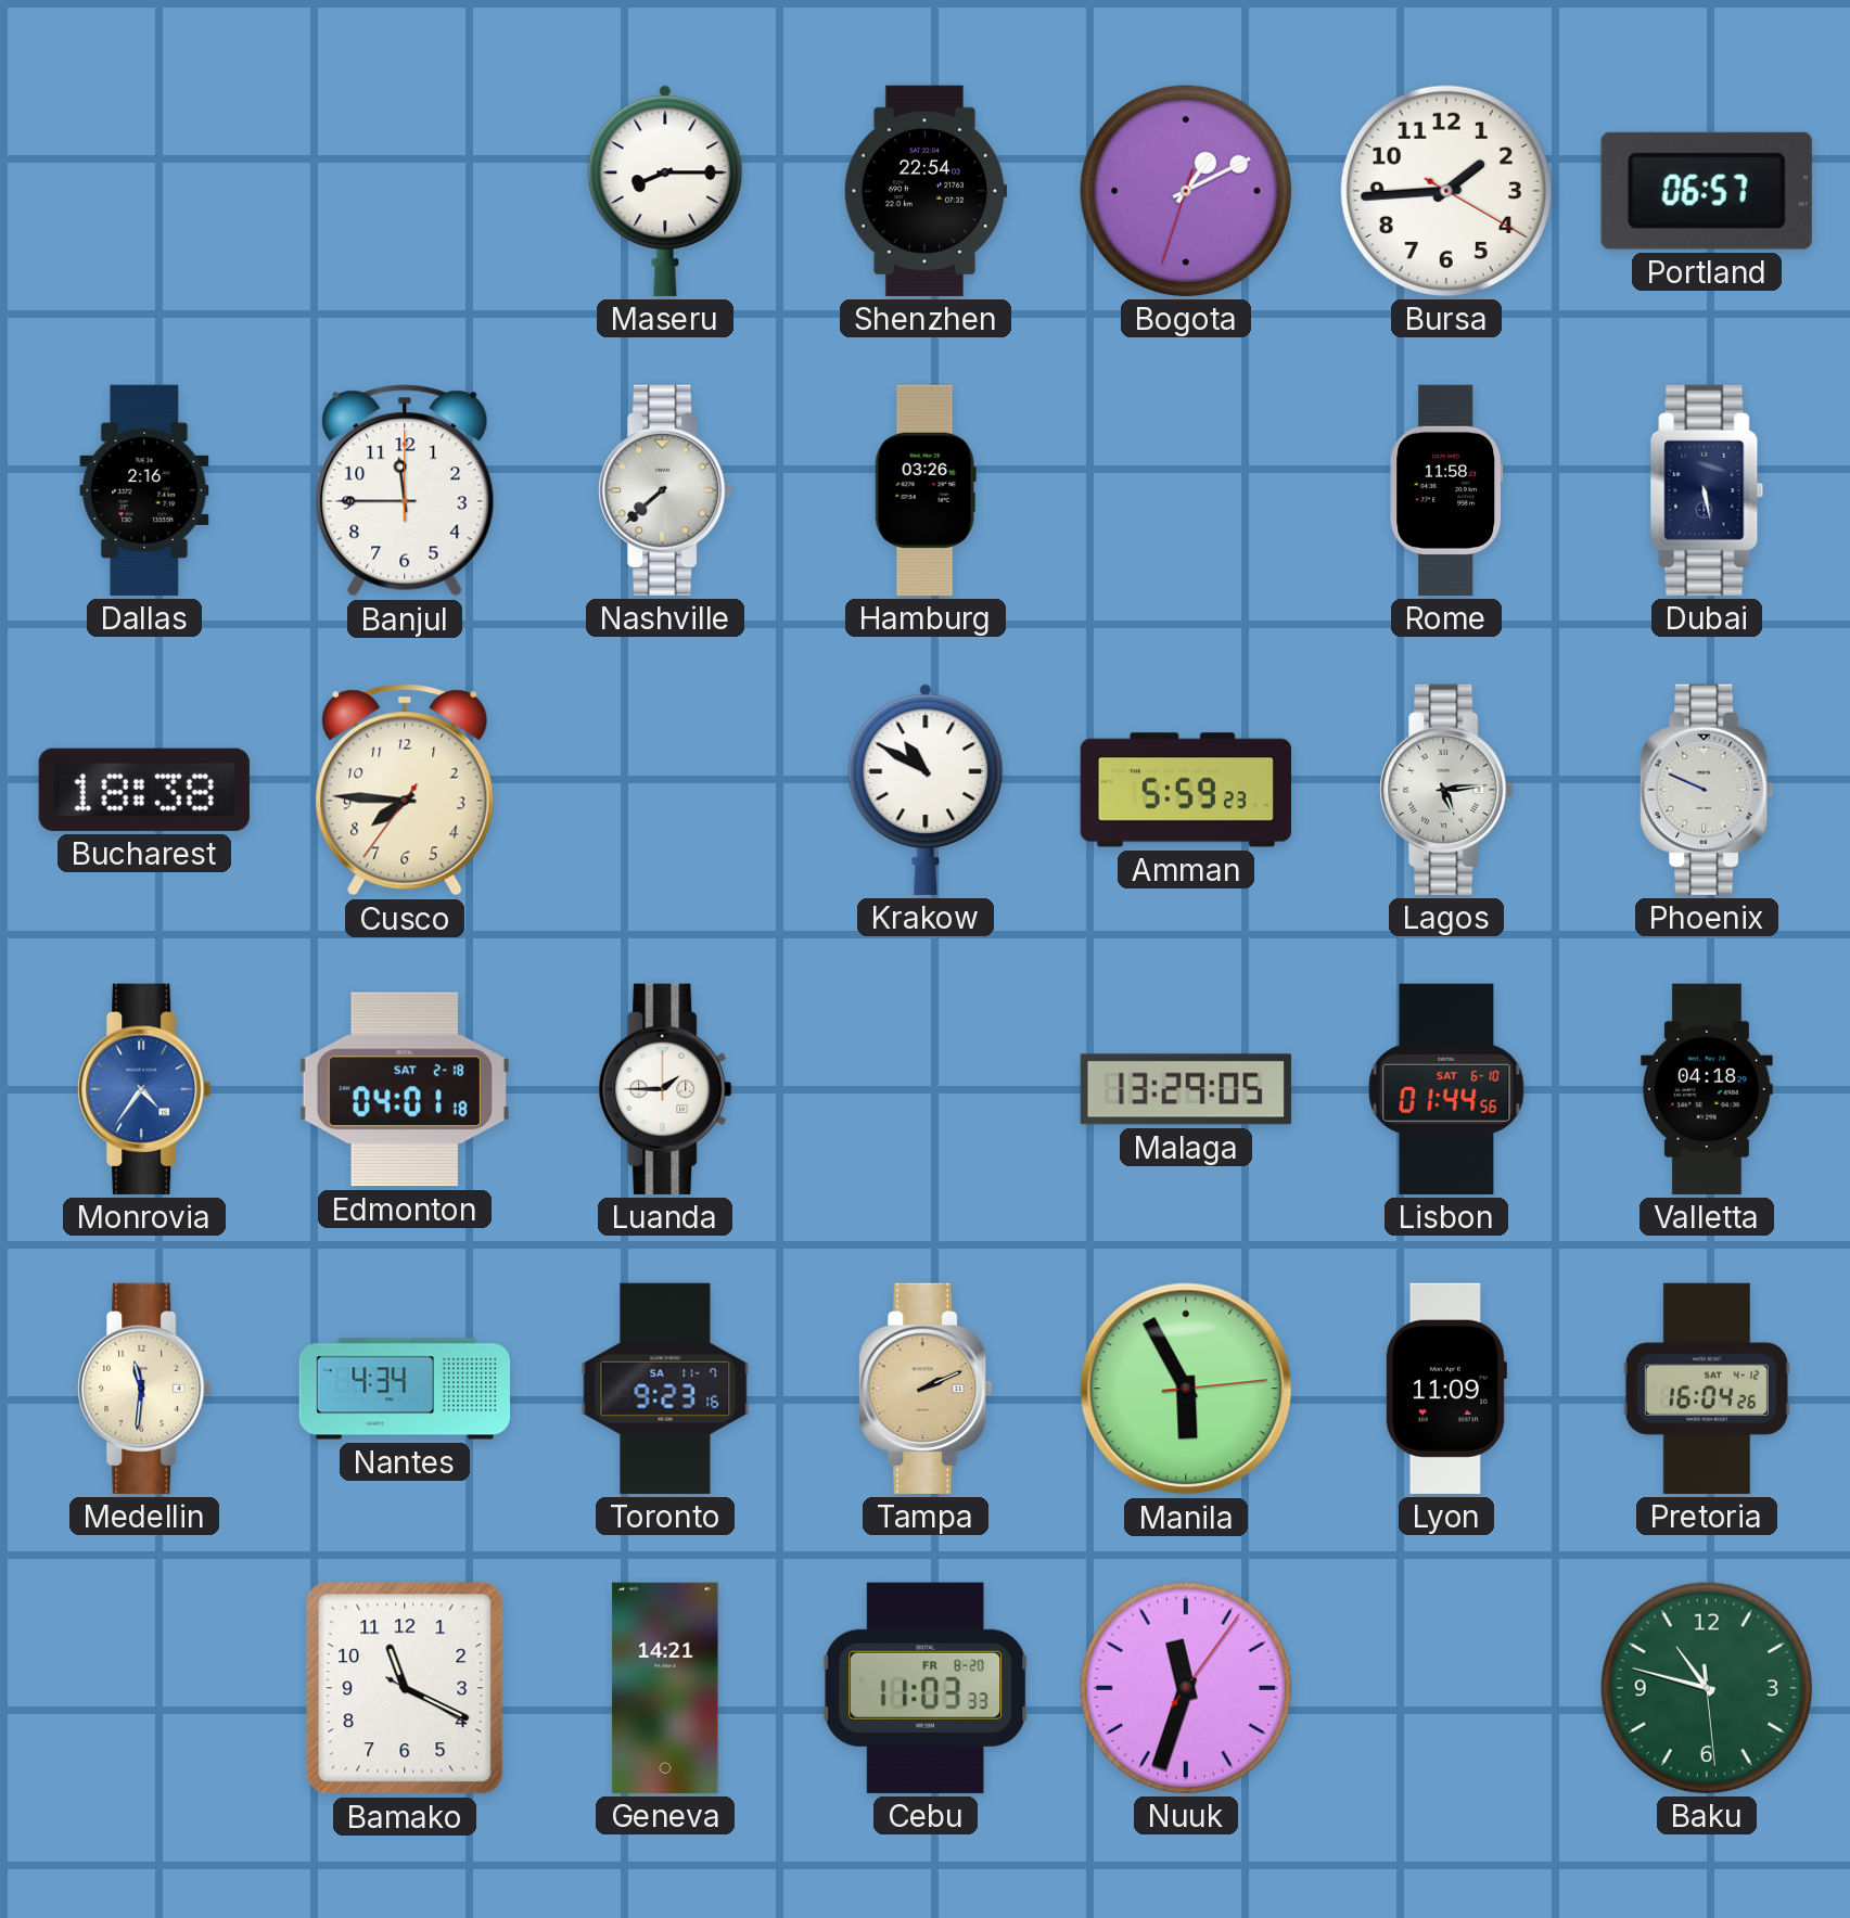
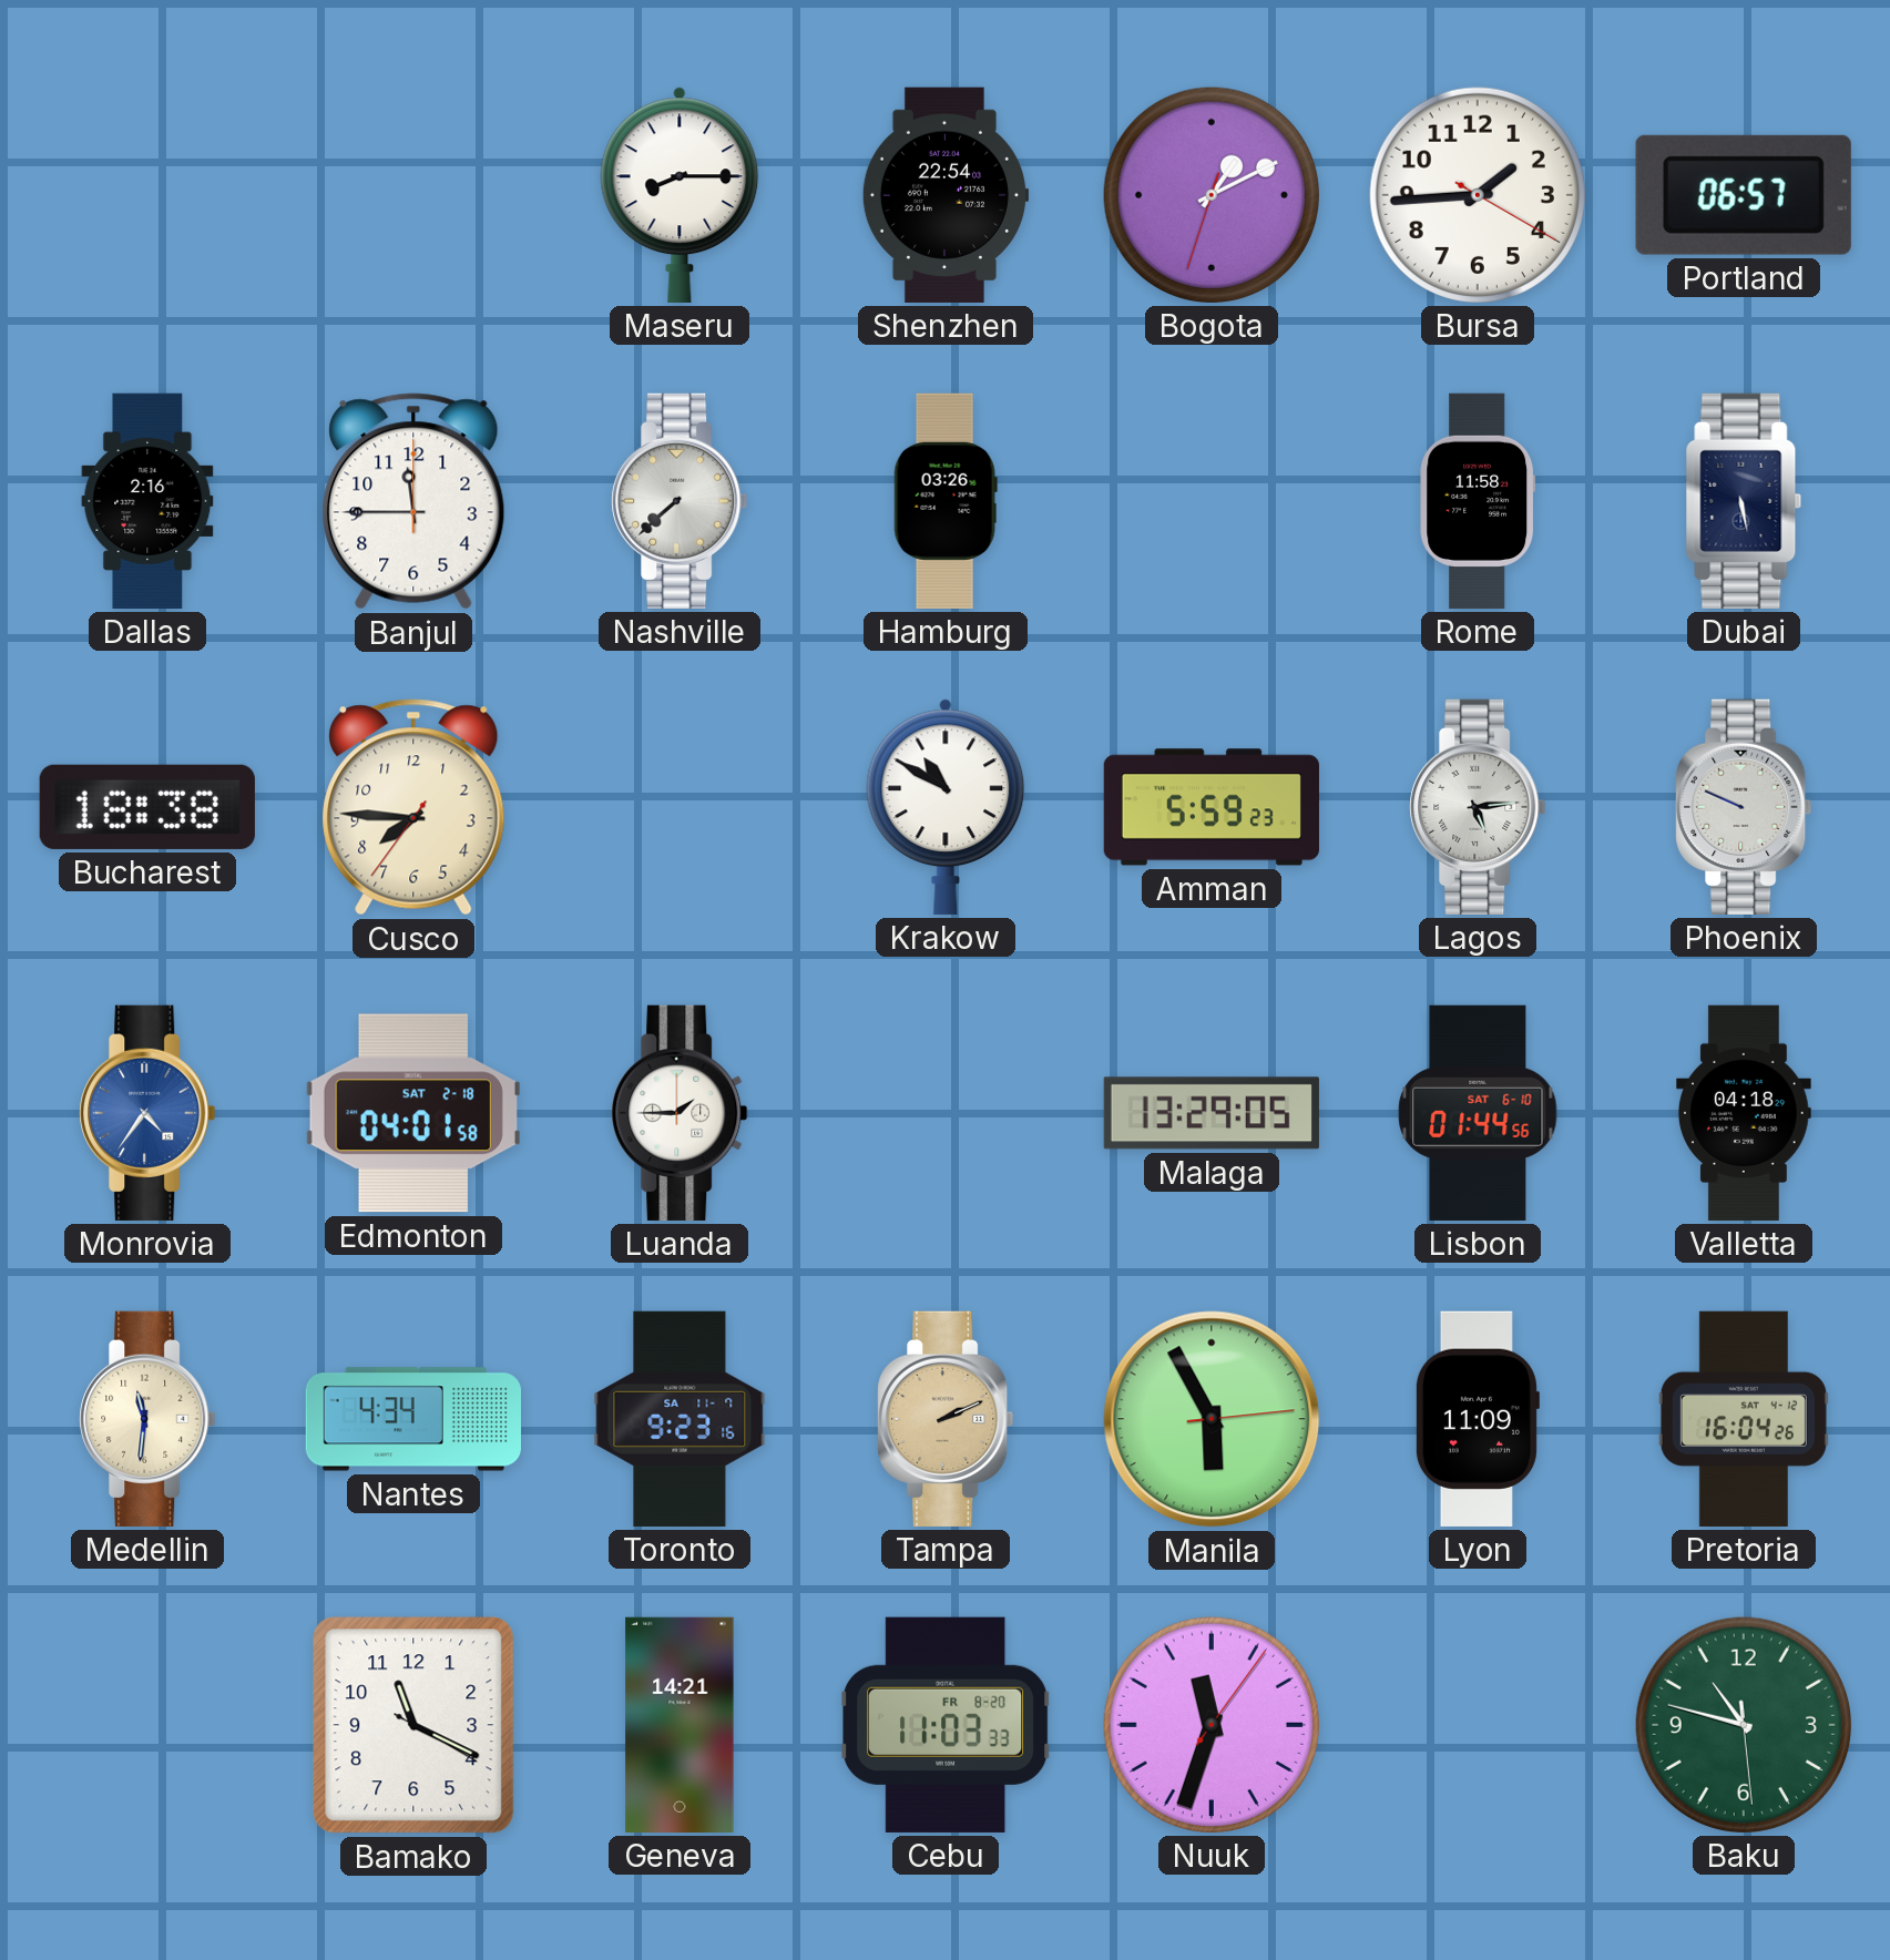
Edmonton: 04:01:18 -> 04:01:58 (413, 1113)
